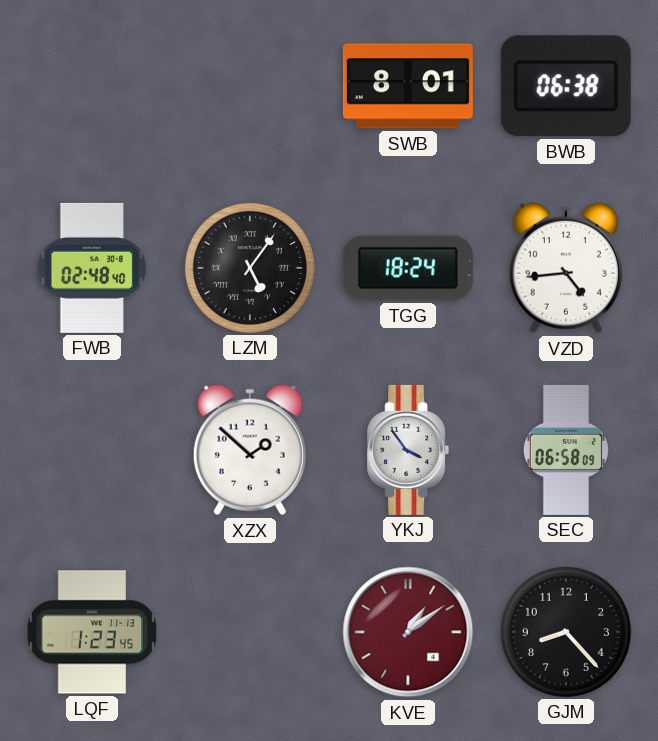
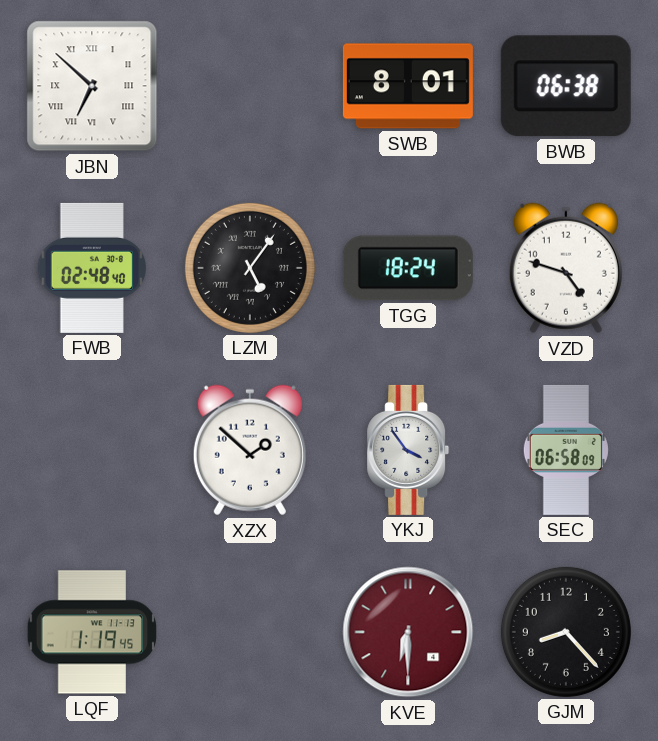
JBN: none -> 6:52 (92, 86)
VZD: 4:44 -> 4:48 (566, 268)
LQF: 1:23 -> 1:19 (92, 632)
KVE: 1:09 -> 6:30 (408, 632)
